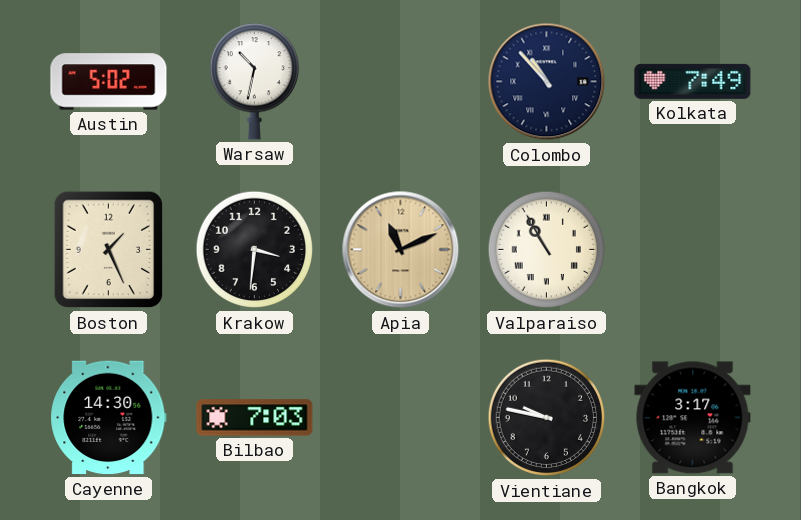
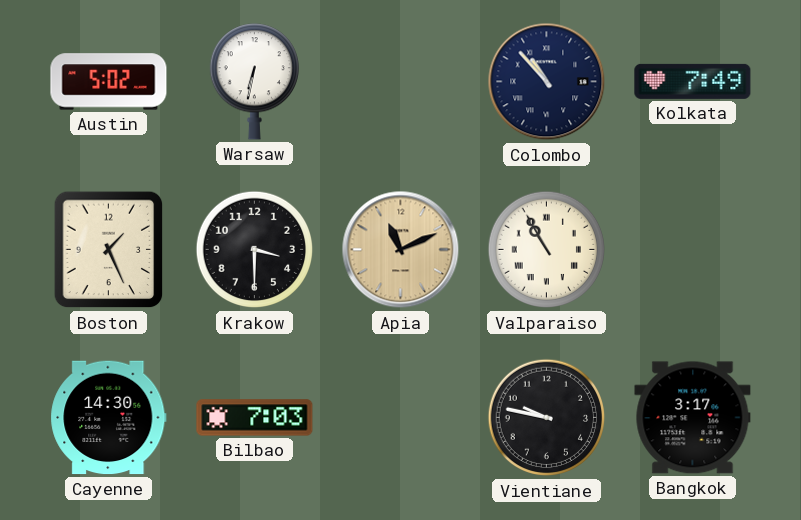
Warsaw: 10:32 -> 6:32 (254, 82)
Krakow: 3:31 -> 3:30 (255, 250)
